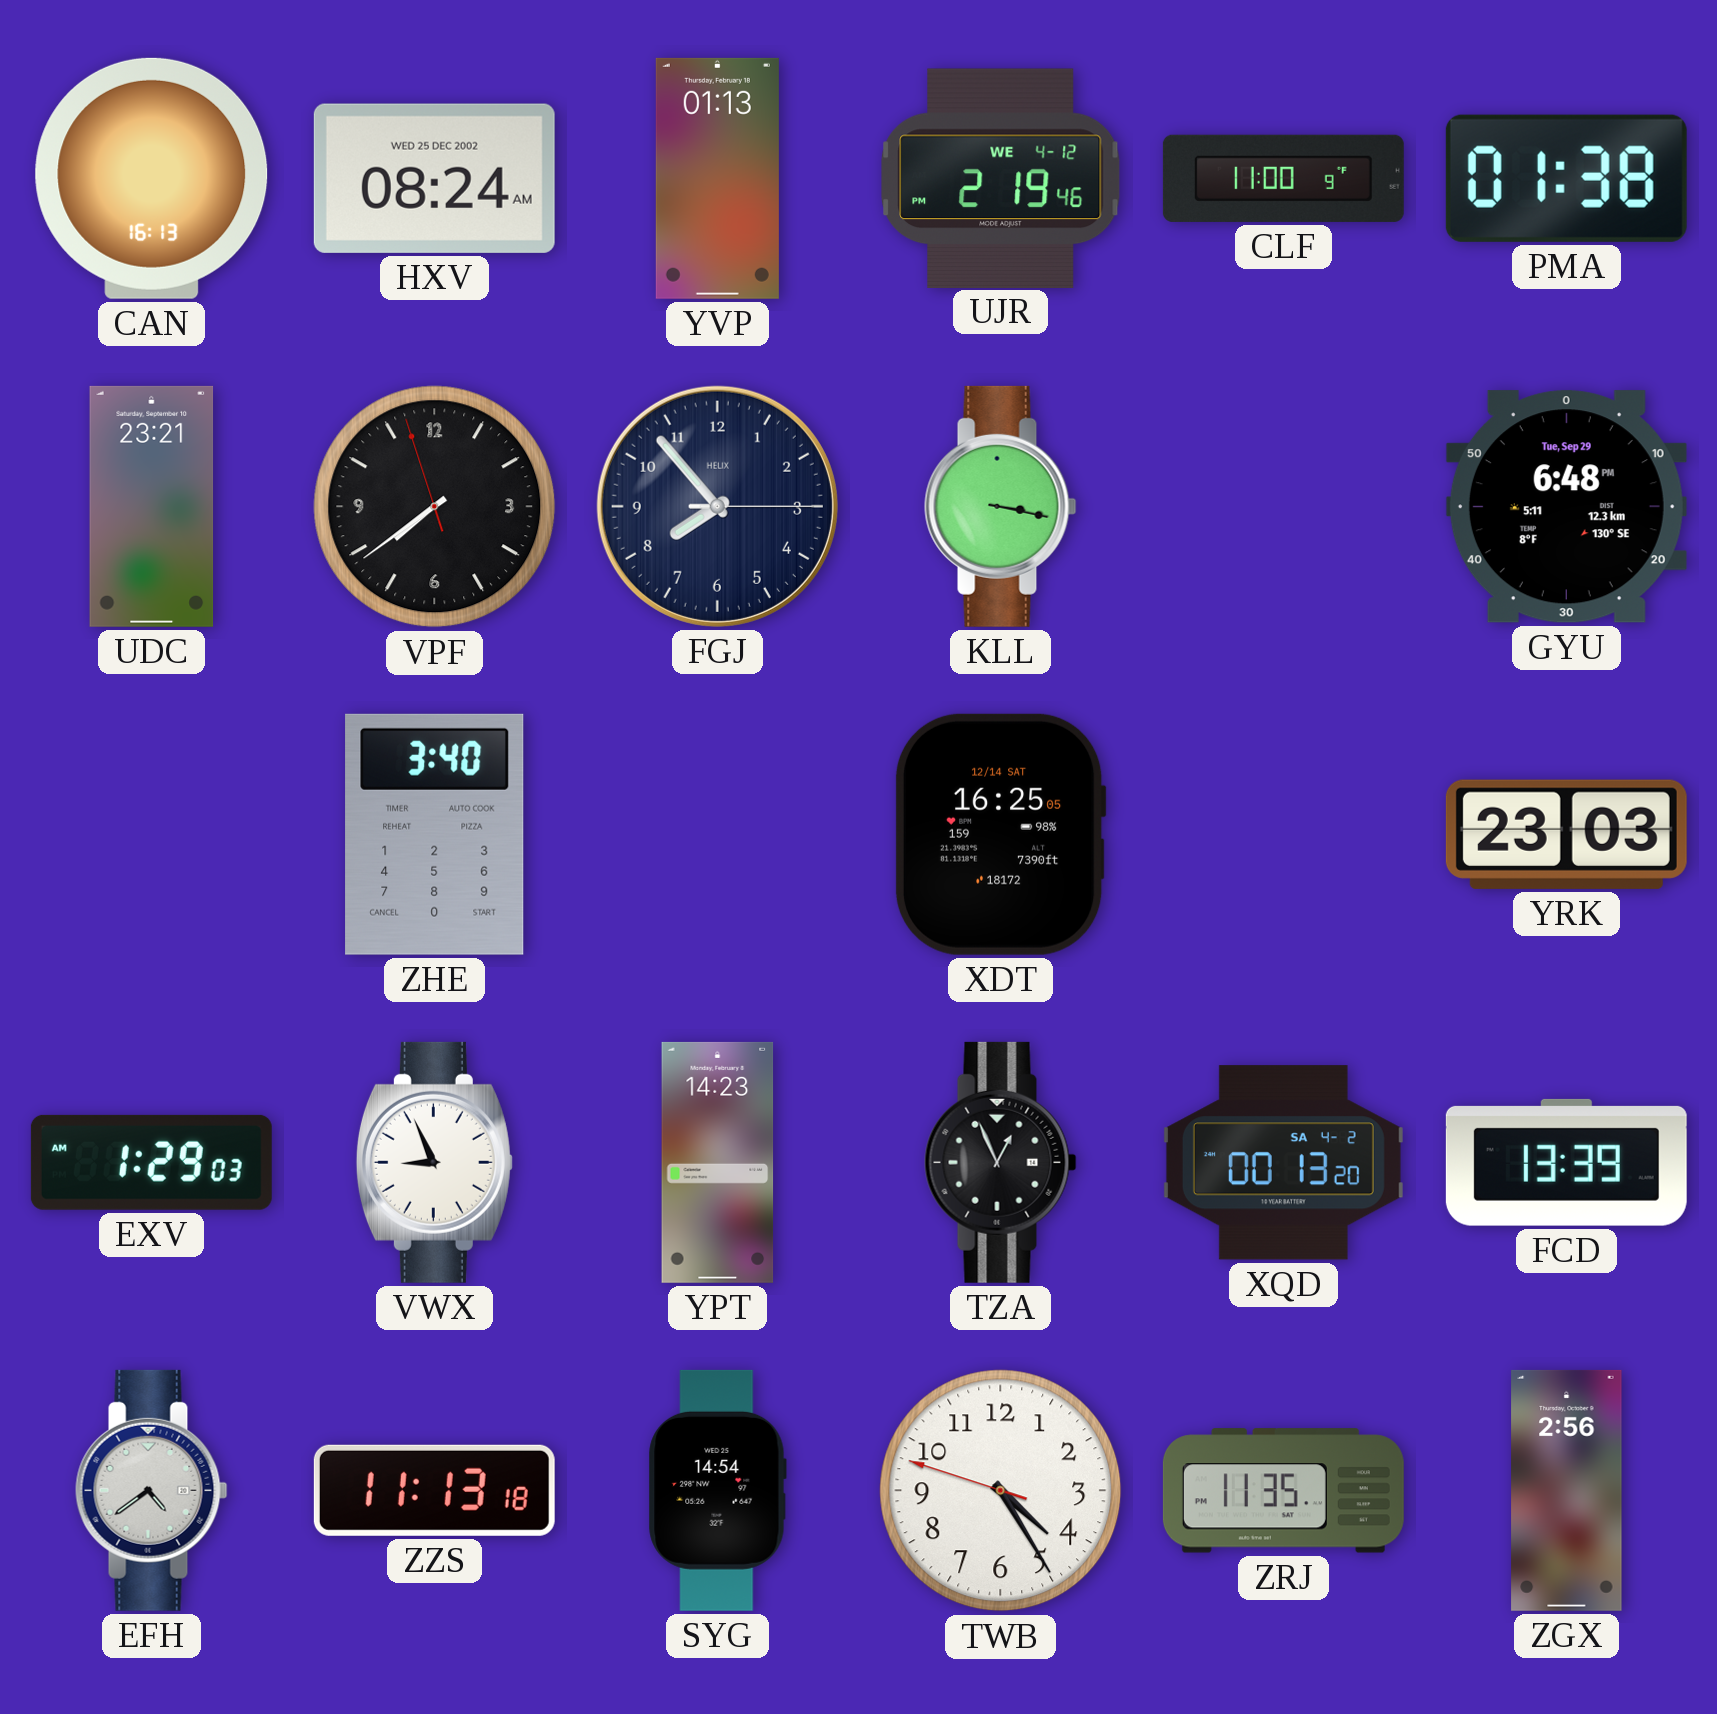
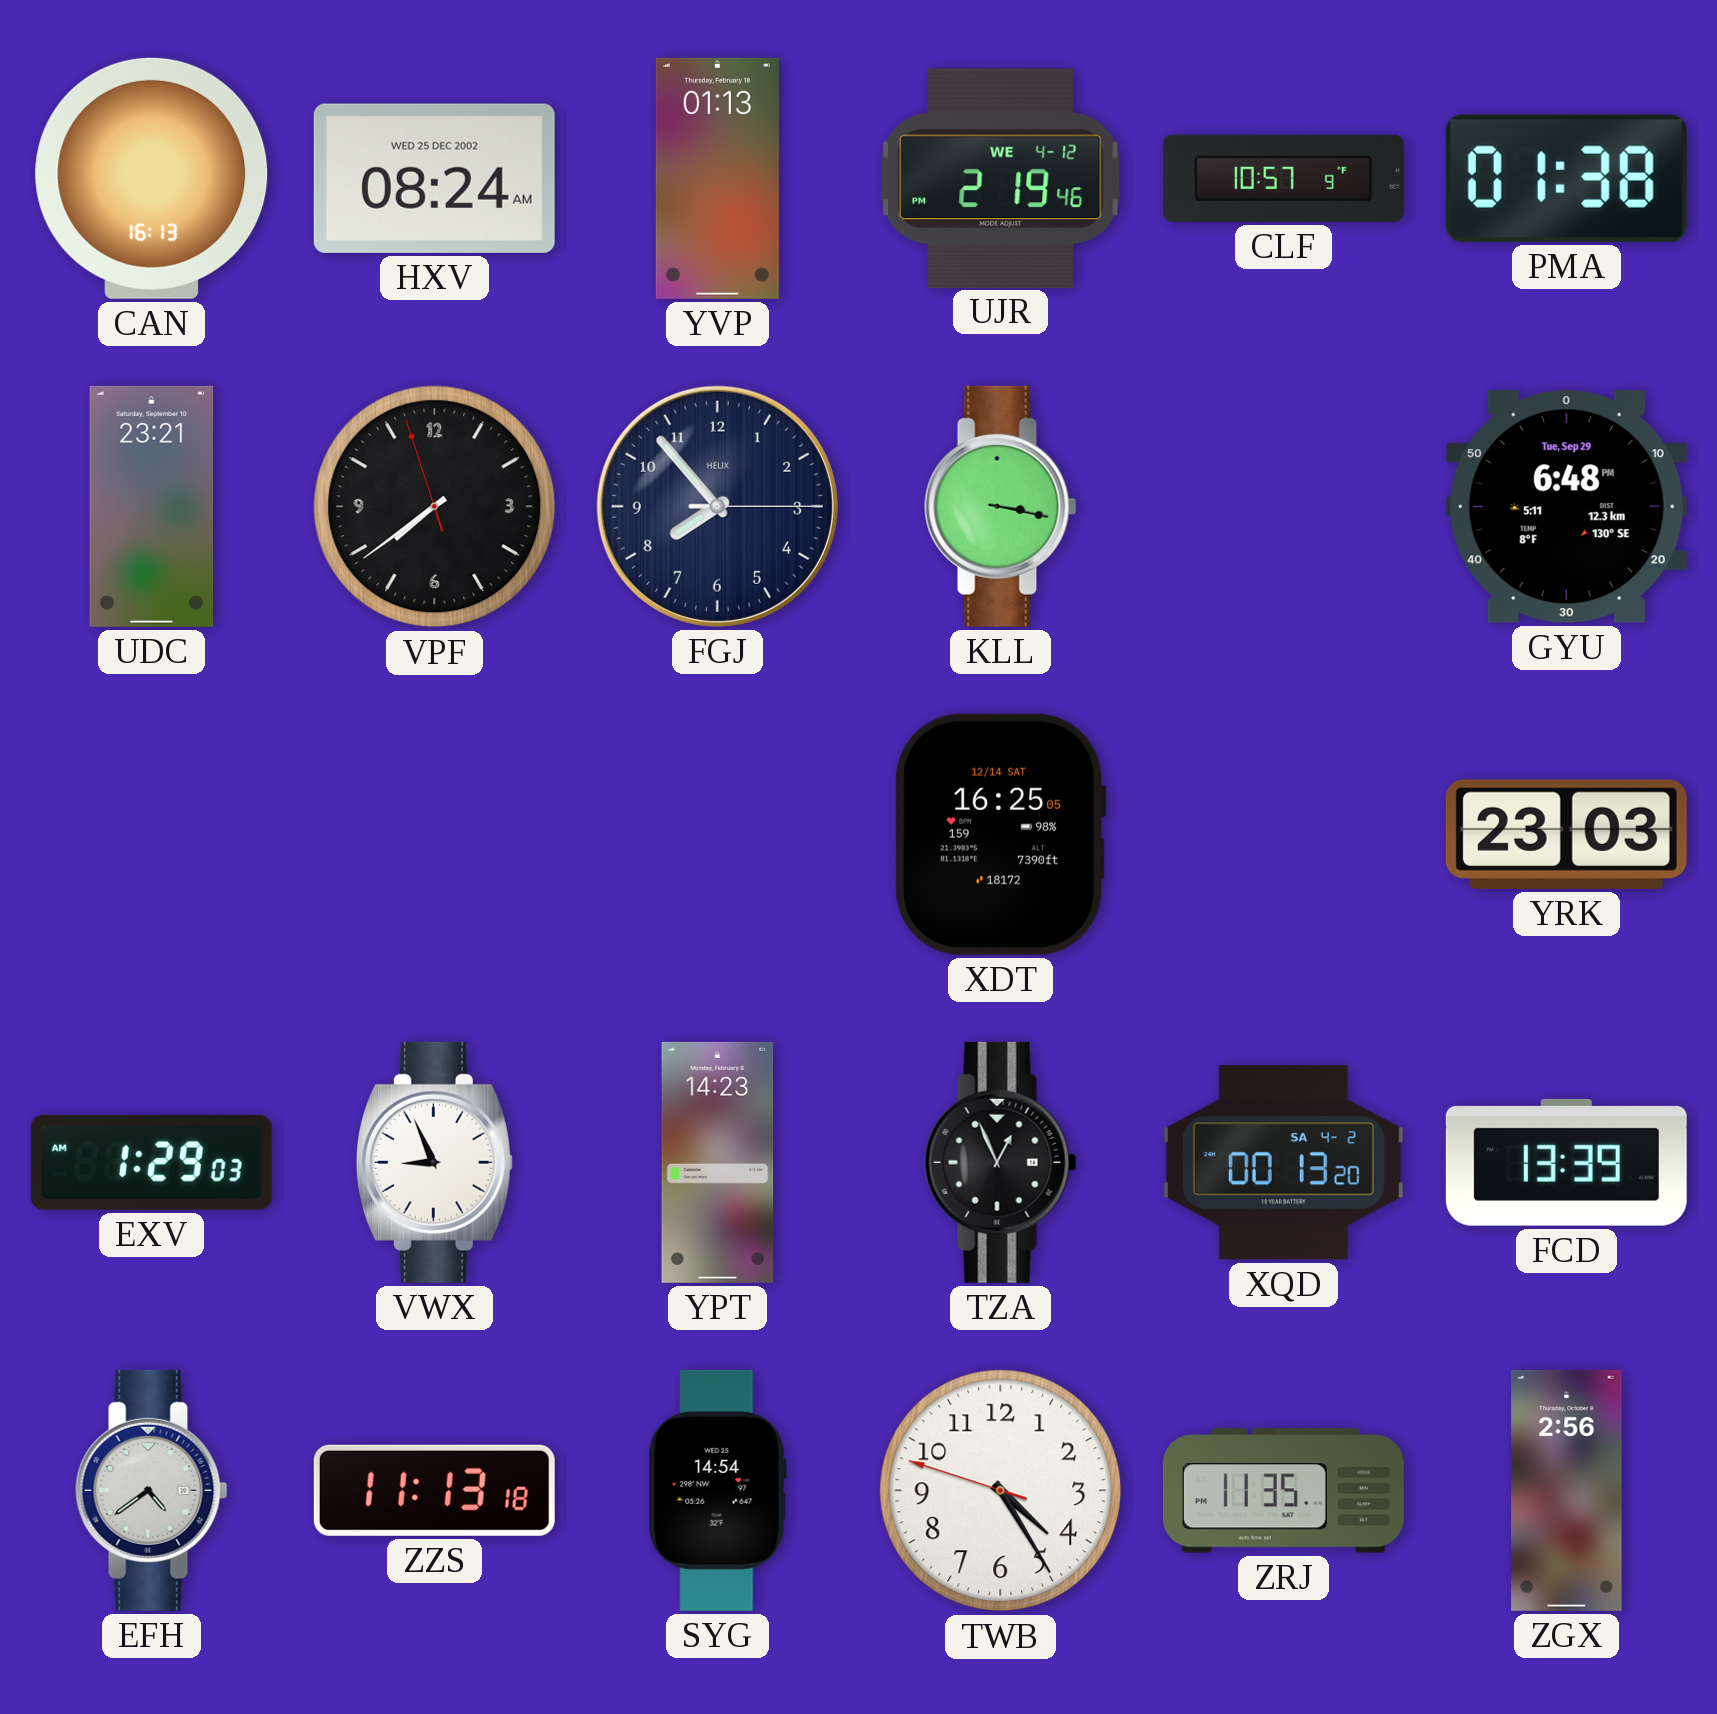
CLF: 11:00 -> 10:57 (1283, 178)
ZHE: 3:40 -> none (435, 834)
